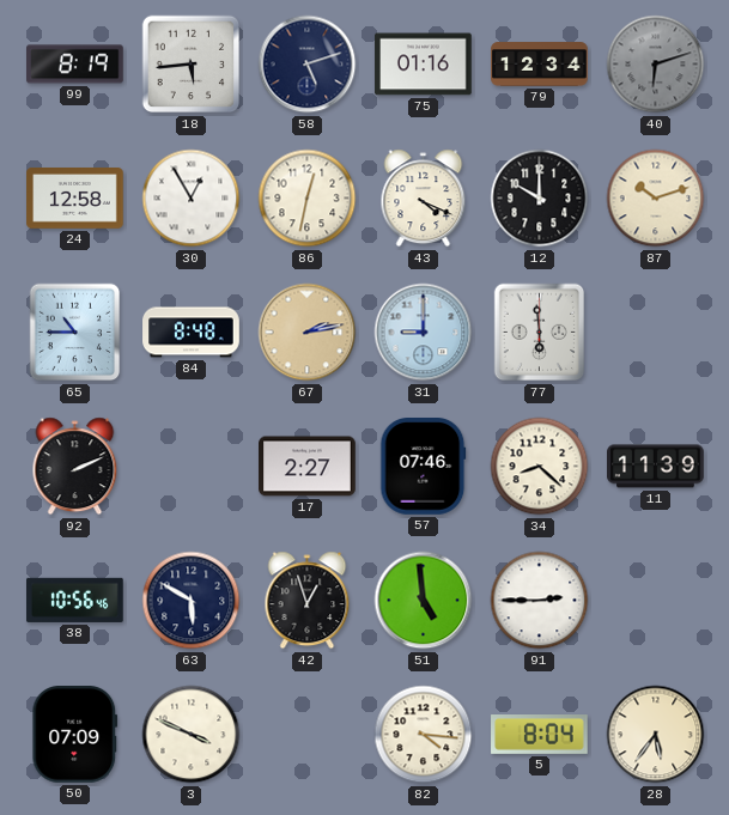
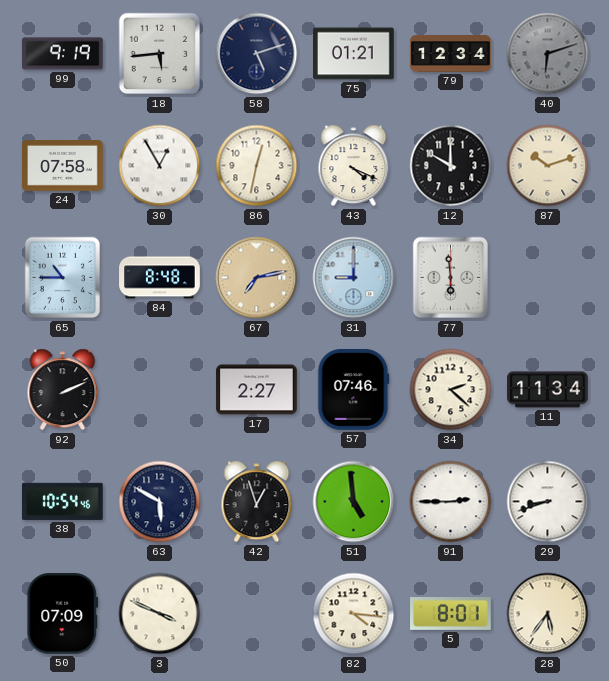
99: 8:19 -> 9:19 (63, 54)
75: 01:16 -> 01:21 (354, 54)
24: 12:58 -> 07:58 (63, 166)
67: 2:13 -> 7:13 (257, 278)
34: 8:22 -> 2:22 (451, 390)
11: 11:39 -> 11:34 (548, 390)
38: 10:56 -> 10:54 (63, 501)
29: none -> 8:42 (548, 502)
5: 8:04 -> 8:01 (451, 614)
